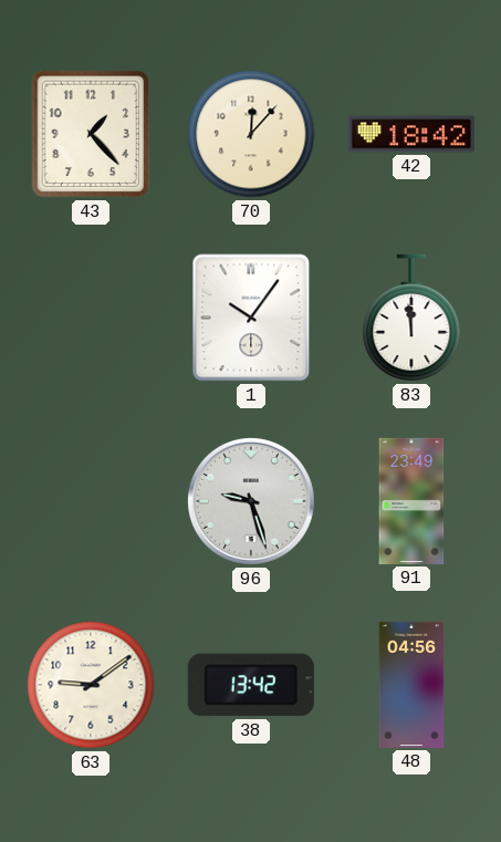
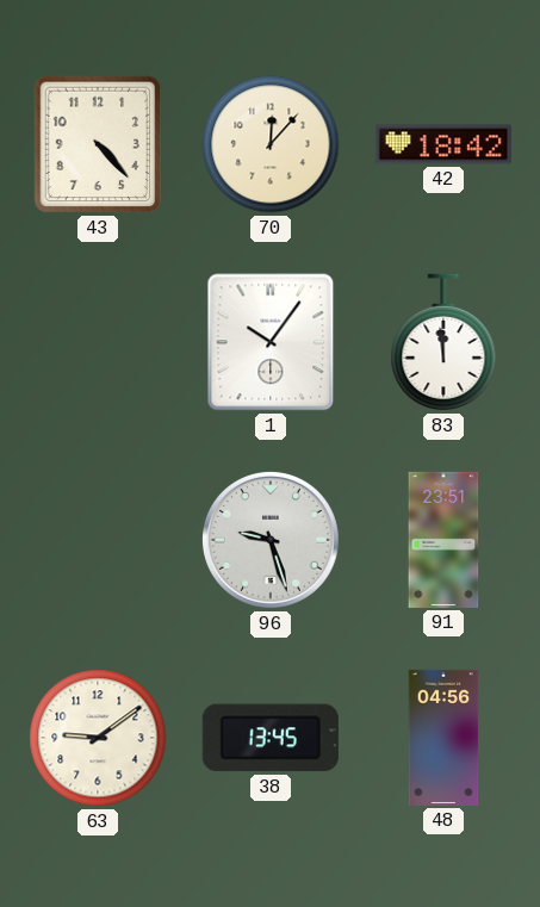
43: 1:23 -> 4:23 (98, 144)
91: 23:49 -> 23:51 (443, 540)
38: 13:42 -> 13:45 (271, 738)
